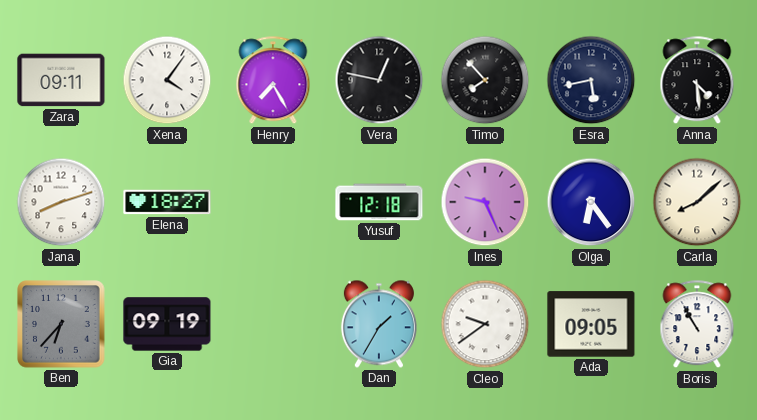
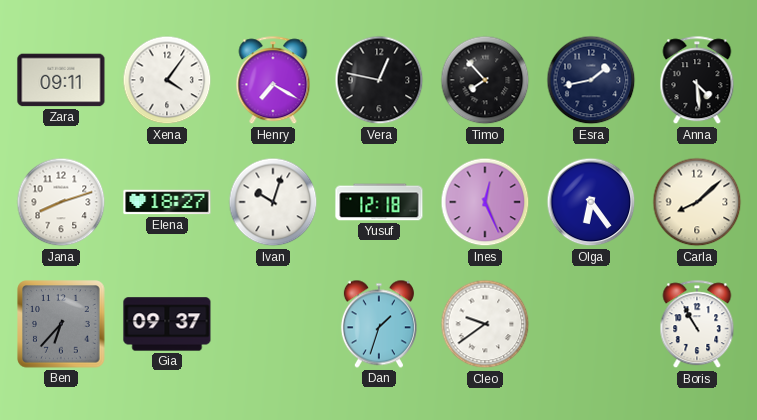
Henry: 7:25 -> 7:20 (273, 81)
Esra: 5:43 -> 1:43 (591, 80)
Ivan: none -> 10:03 (273, 202)
Ines: 9:26 -> 12:26 (485, 202)
Gia: 09:19 -> 09:37 (167, 324)
Dan: 1:35 -> 1:33 (379, 324)
Ada: 09:05 -> none (591, 324)
